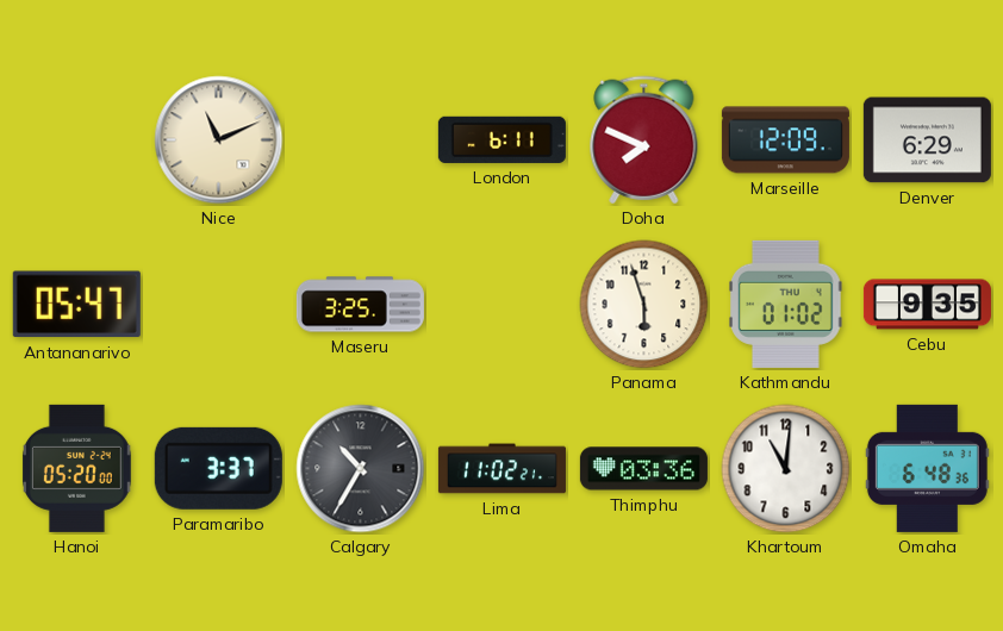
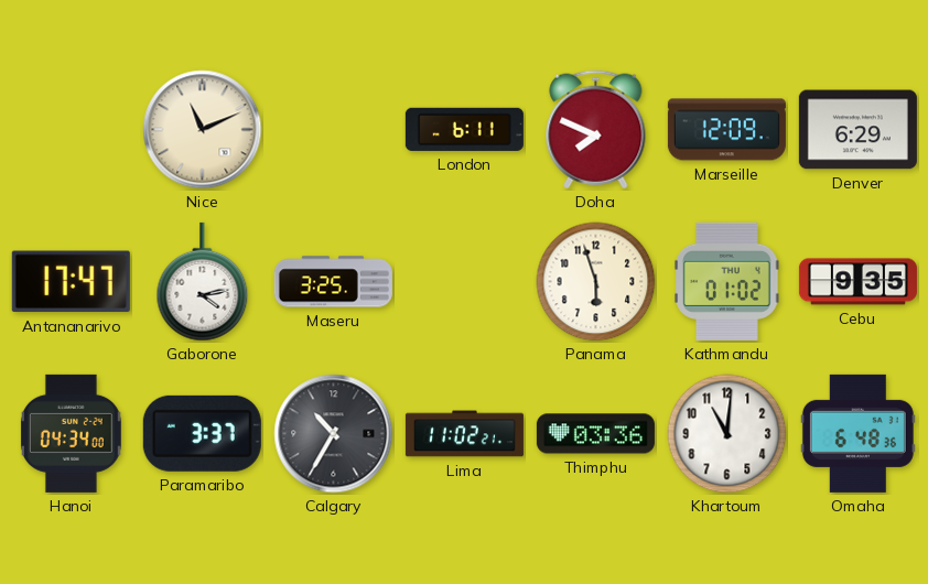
Antananarivo: 05:47 -> 17:47 (71, 282)
Gaborone: none -> 4:13 (203, 282)
Hanoi: 05:20 -> 04:34 (71, 433)
